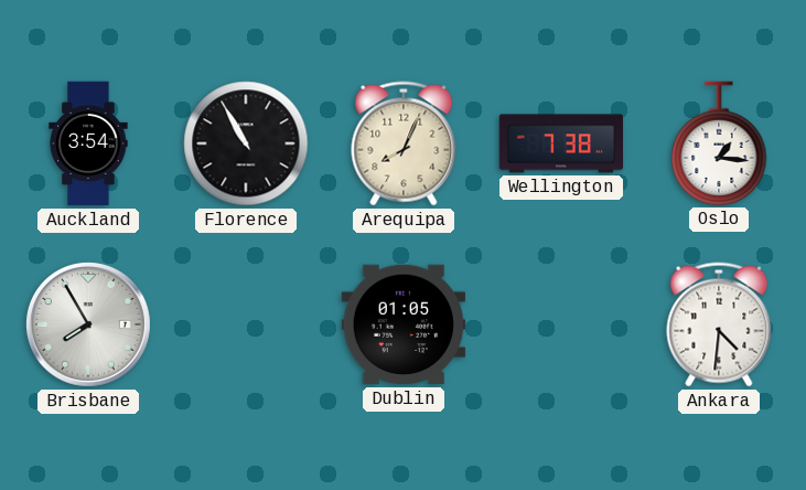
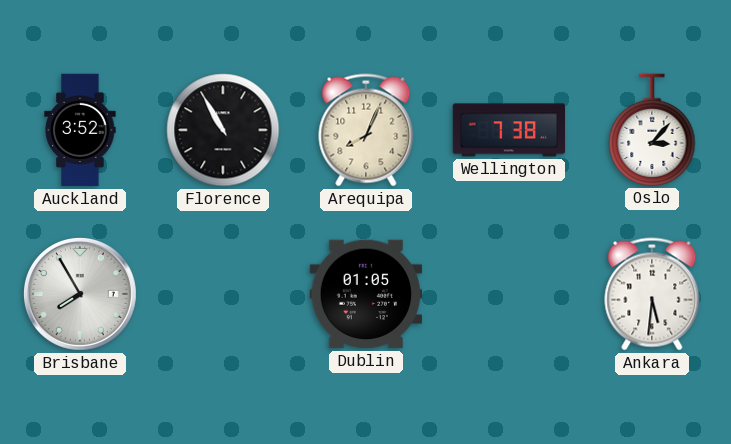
Auckland: 3:54 -> 3:52 (80, 130)
Oslo: 1:16 -> 3:07 (652, 130)
Ankara: 4:31 -> 5:31 (652, 294)
